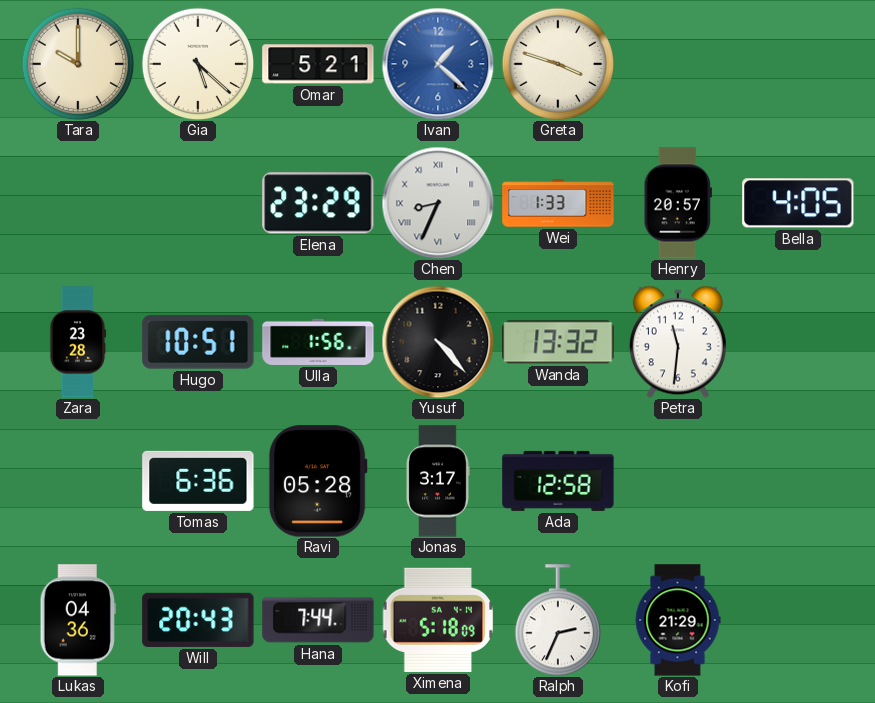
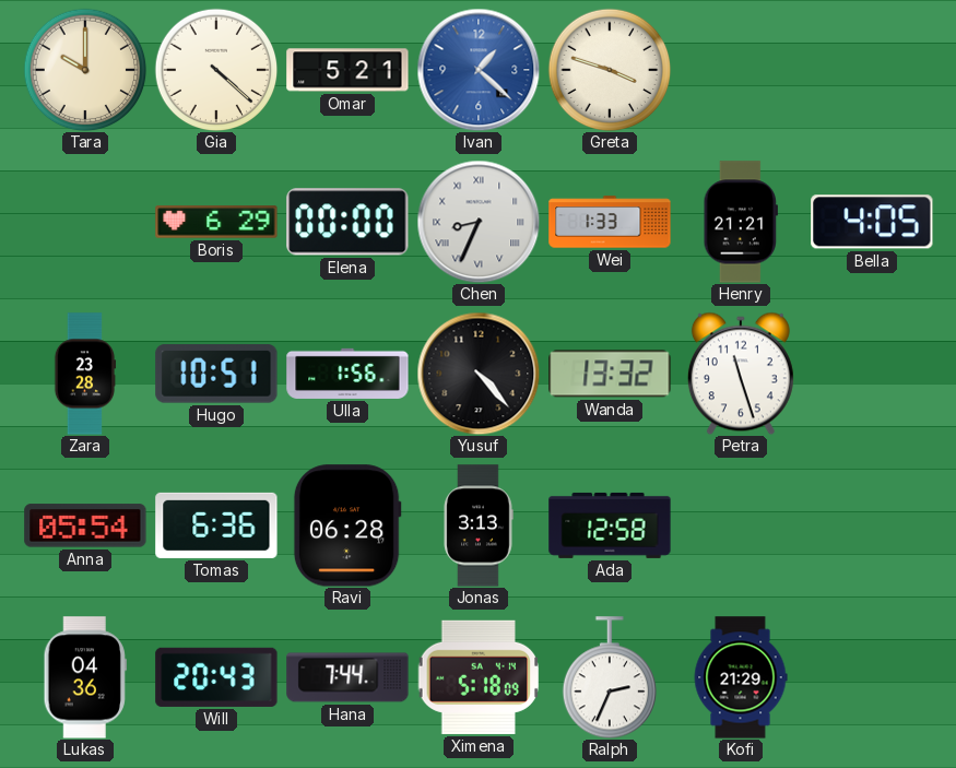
Gia: 5:22 -> 4:22 (216, 70)
Boris: none -> 6:29 (216, 222)
Elena: 23:29 -> 00:00 (347, 222)
Henry: 20:57 -> 21:21 (741, 222)
Petra: 11:31 -> 11:27 (741, 374)
Anna: none -> 05:54 (85, 525)
Ravi: 05:28 -> 06:28 (347, 525)
Jonas: 3:17 -> 3:13 (479, 525)
